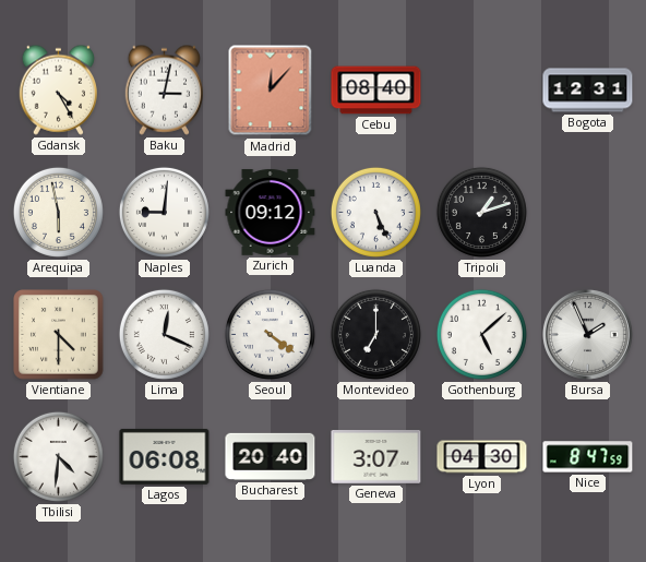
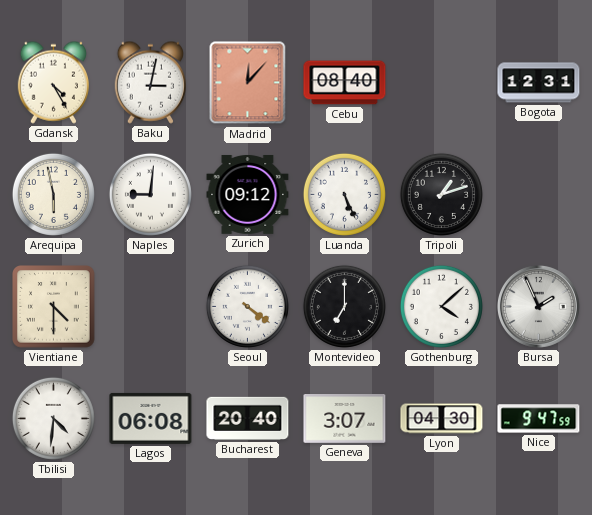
Lima: 12:19 -> none (164, 334)
Gothenburg: 5:08 -> 4:08 (441, 306)
Nice: 8:47 -> 9:47 (539, 419)
